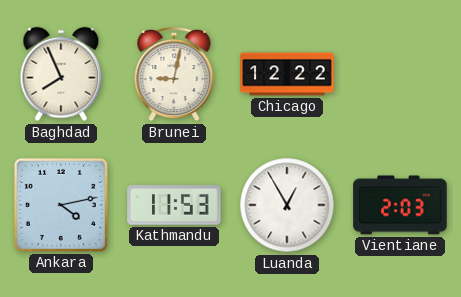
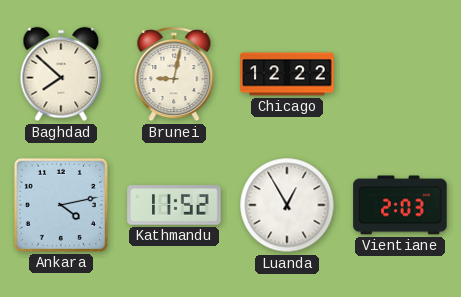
Baghdad: 7:56 -> 7:52 (61, 74)
Kathmandu: 11:53 -> 11:52 (174, 205)
